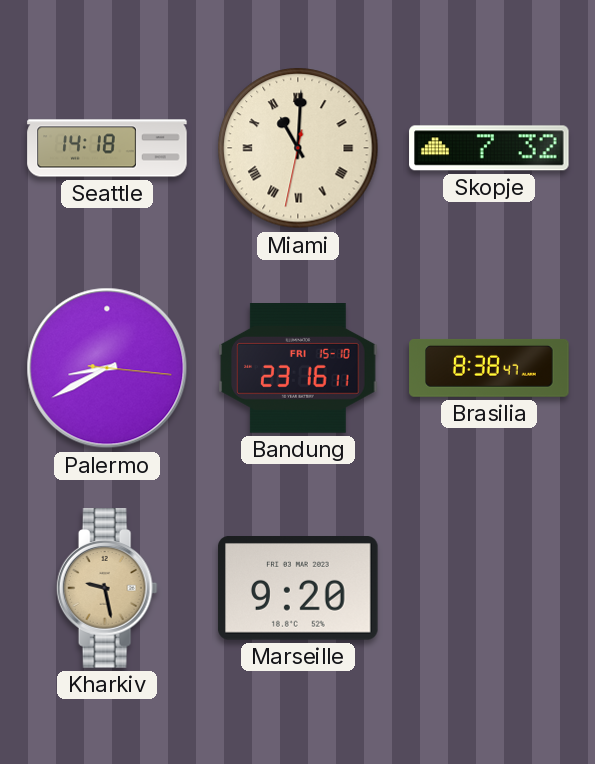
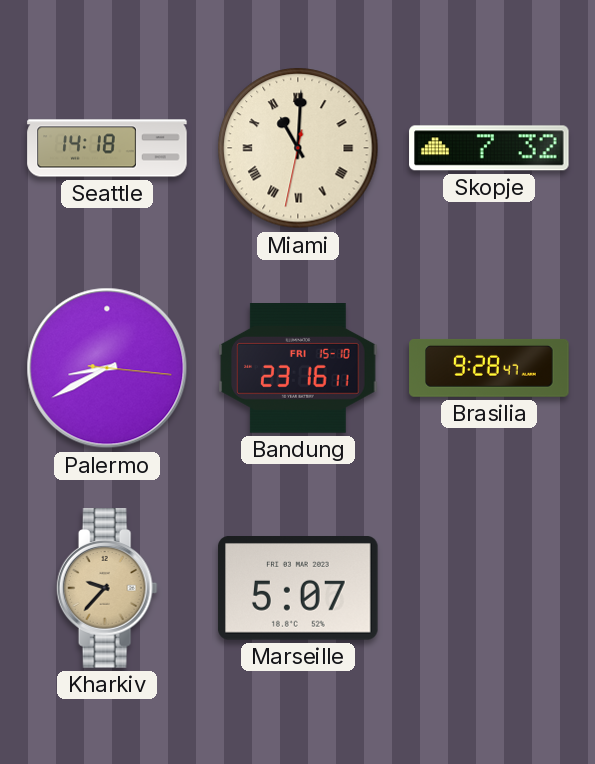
Brasilia: 8:38 -> 9:28 (489, 368)
Kharkiv: 9:28 -> 9:37 (107, 588)
Marseille: 9:20 -> 5:07 (298, 589)
